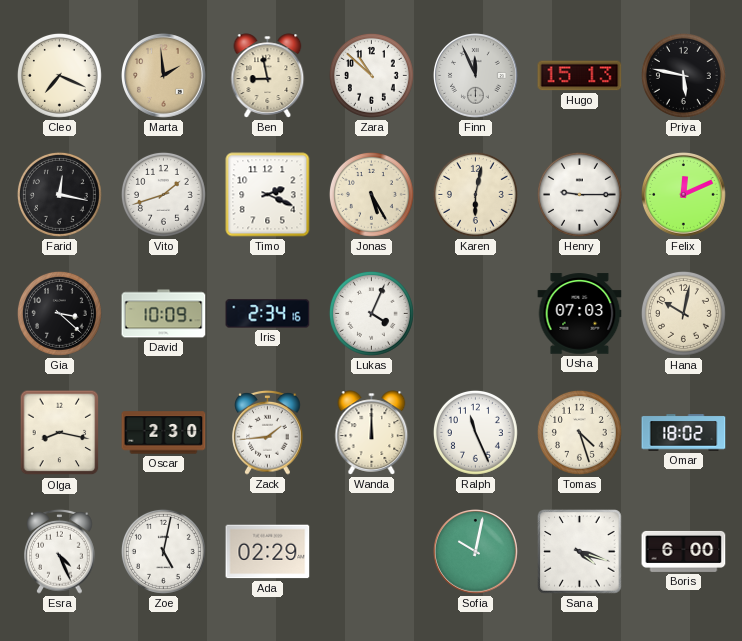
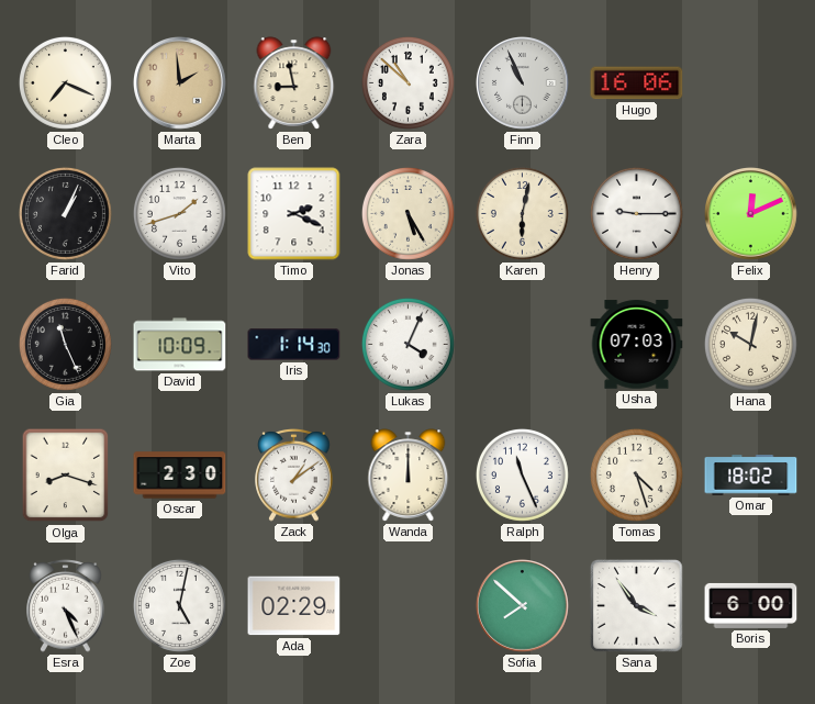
Finn: 11:56 -> 10:56 (523, 83)
Hugo: 15:13 -> 16:06 (637, 83)
Priya: 5:47 -> none (683, 75)
Farid: 12:17 -> 1:04 (65, 213)
Gia: 3:22 -> 11:26 (65, 344)
Iris: 2:34 -> 1:14 (294, 345)
Olga: 8:17 -> 8:18 (66, 476)
Zack: 1:44 -> 1:09 (294, 474)
Sofia: 10:02 -> 7:52 (523, 606)
Sana: 4:18 -> 3:54 (637, 606)
